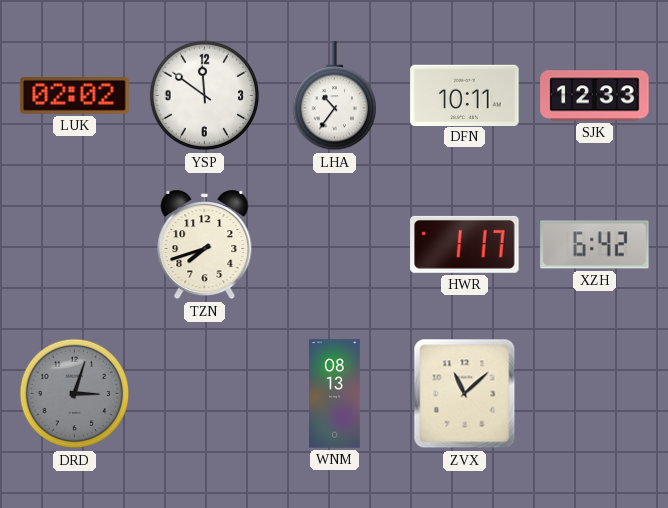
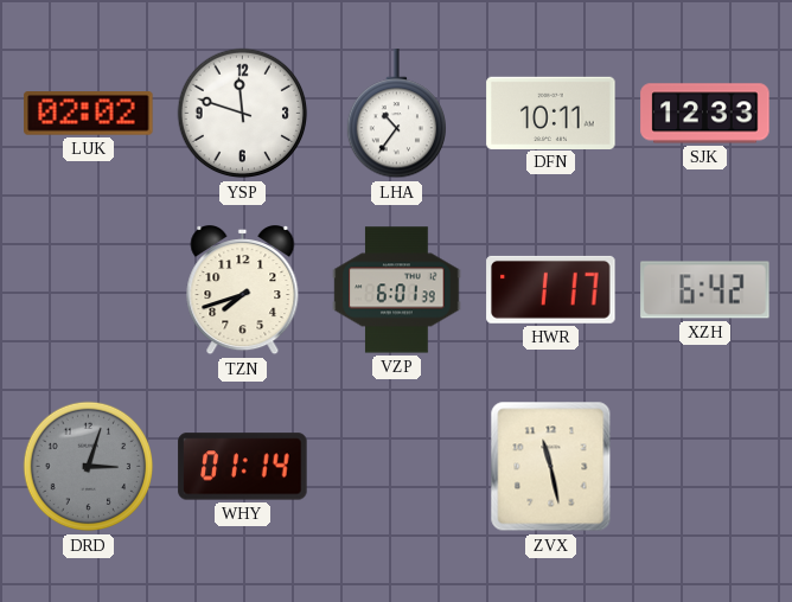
YSP: 11:51 -> 11:48 (243, 114)
VZP: none -> 6:01 (397, 290)
WHY: none -> 01:14 (243, 467)
WNM: 08:13 -> none (335, 394)
ZVX: 11:08 -> 11:28 (551, 467)
